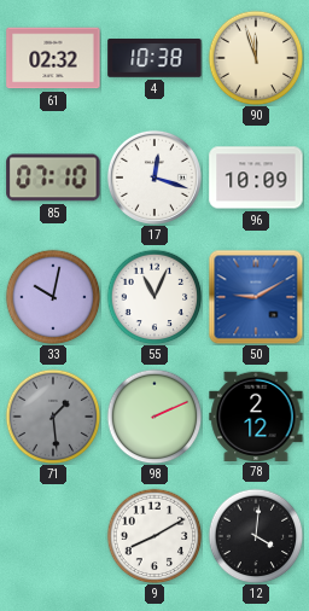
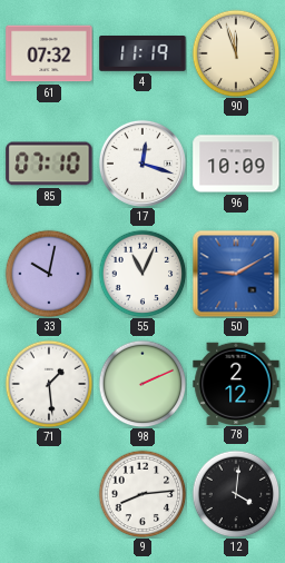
61: 02:32 -> 07:32 (49, 53)
4: 10:38 -> 11:19 (142, 55)
71 dial: grey -> white (49, 384)
9: 8:10 -> 8:14 (142, 494)
